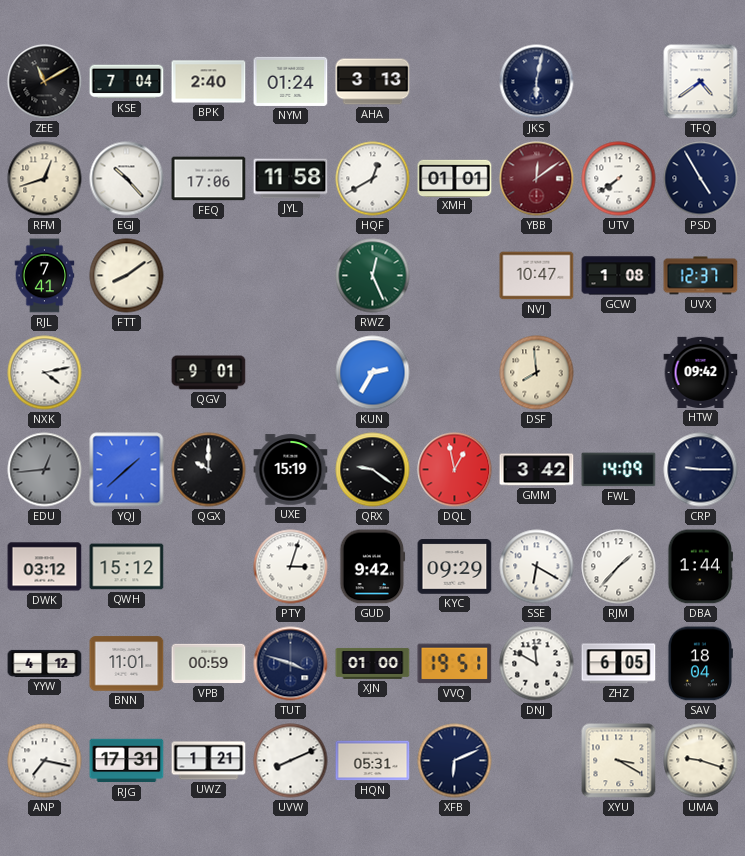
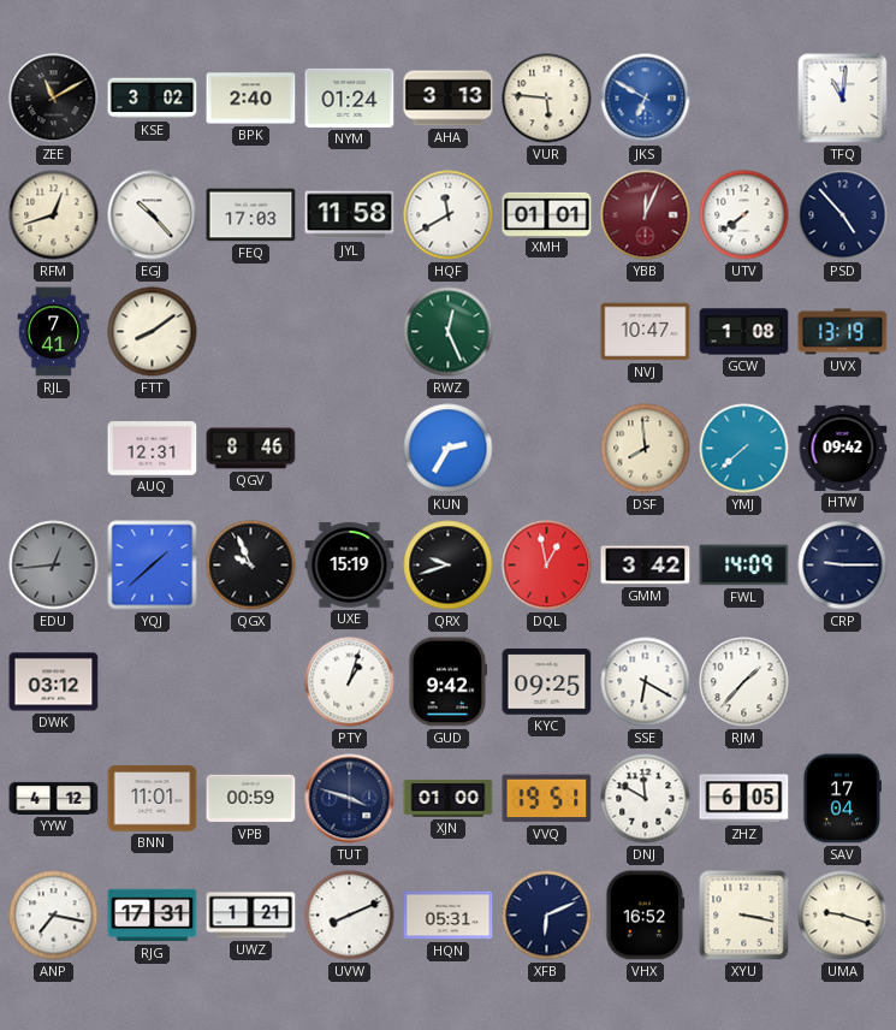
KSE: 7:04 -> 3:02 (153, 99)
VUR: none -> 5:46 (547, 99)
JKS: 6:02 -> 6:50 (646, 99)
JKS dial: navy -> blue (646, 99)
TFQ: 4:39 -> 11:01 (843, 99)
FEQ: 17:06 -> 17:03 (251, 215)
HQF: 12:40 -> 11:40 (449, 215)
YBB: 12:09 -> 12:04 (646, 215)
PSD: 4:55 -> 4:53 (843, 215)
UVX: 12:37 -> 13:19 (843, 332)
NXK: 4:13 -> none (45, 373)
AUQ: none -> 12:31 (153, 449)
QGV: 9:01 -> 8:46 (251, 449)
YMJ: none -> 7:38 (744, 449)
QGX: 10:00 -> 9:56 (251, 566)
QRX: 9:21 -> 9:42 (449, 566)
QWH: 15:12 -> none (127, 567)
PTY: 3:03 -> 1:03 (350, 682)
KYC: 09:29 -> 09:25 (547, 682)
DBA: 1:44 -> none (700, 567)
SAV: 18:04 -> 17:04 (842, 799)
VHX: none -> 16:52 (646, 916)
XYU: 3:20 -> 3:17 (744, 916)
